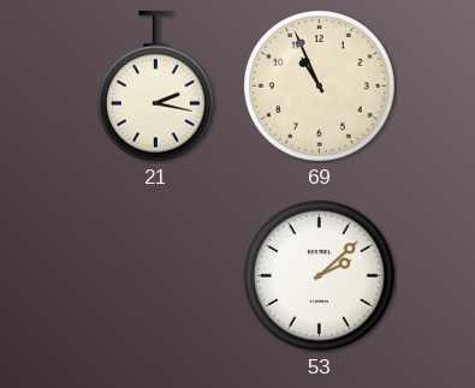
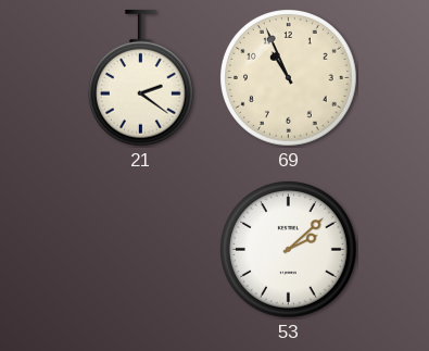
21: 2:17 -> 2:21 (140, 78)
